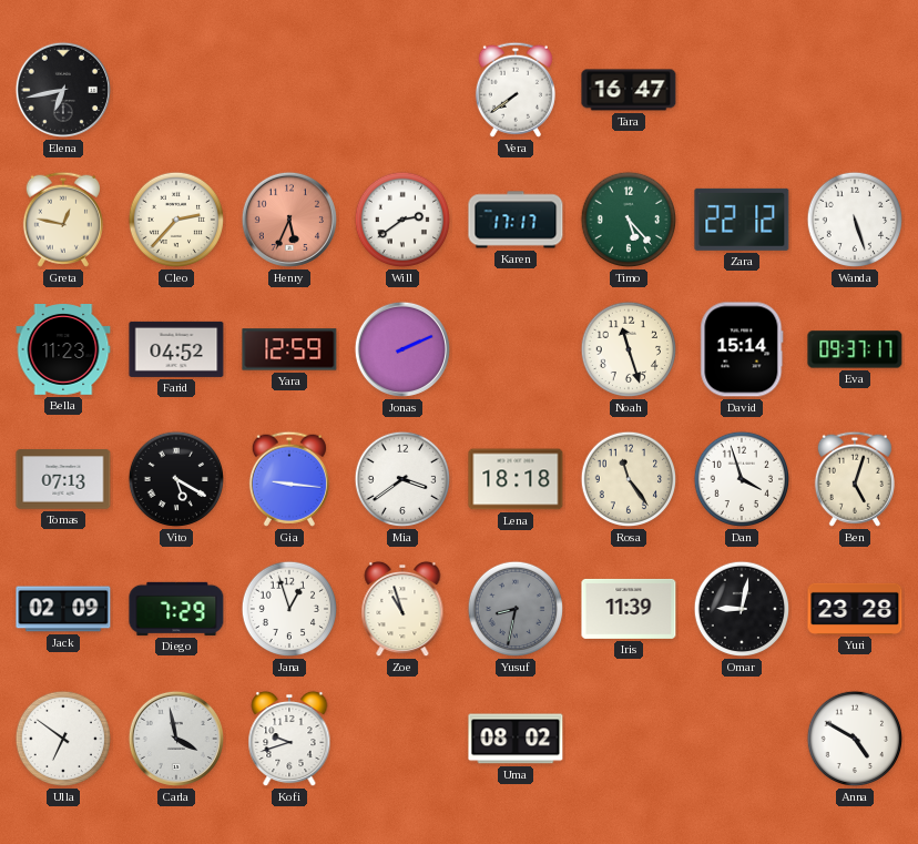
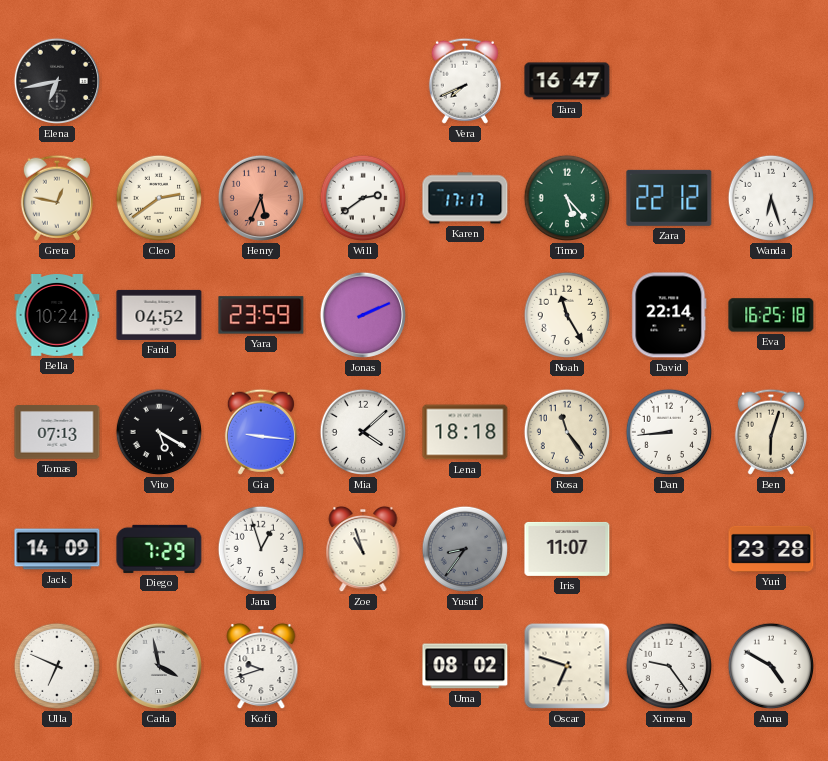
Vera: 7:39 -> 7:41 (465, 81)
Cleo: 2:37 -> 2:39 (159, 198)
Wanda: 5:27 -> 6:27 (771, 198)
Bella: 11:23 -> 10:24 (57, 316)
Yara: 12:59 -> 23:59 (261, 315)
Noah: 11:27 -> 11:25 (567, 315)
David: 15:14 -> 22:14 (669, 315)
Eva: 09:37 -> 16:25 (771, 315)
Mia: 3:39 -> 4:08 (363, 432)
Dan: 3:57 -> 8:44 (669, 432)
Ben: 5:03 -> 6:03 (771, 432)
Jack: 02:09 -> 14:09 (57, 549)
Yusuf: 8:32 -> 8:36 (465, 549)
Iris: 11:39 -> 11:07 (567, 549)
Omar: 9:02 -> none (742, 609)
Ulla: 6:51 -> 6:49 (57, 666)
Oscar: none -> 6:48 (567, 666)
Ximena: none -> 9:24 (669, 666)
